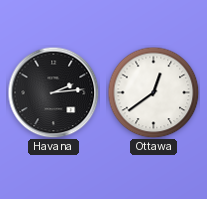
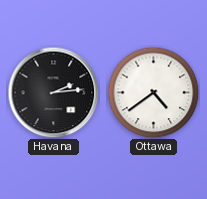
Ottawa: 12:39 -> 4:39 (153, 92)
